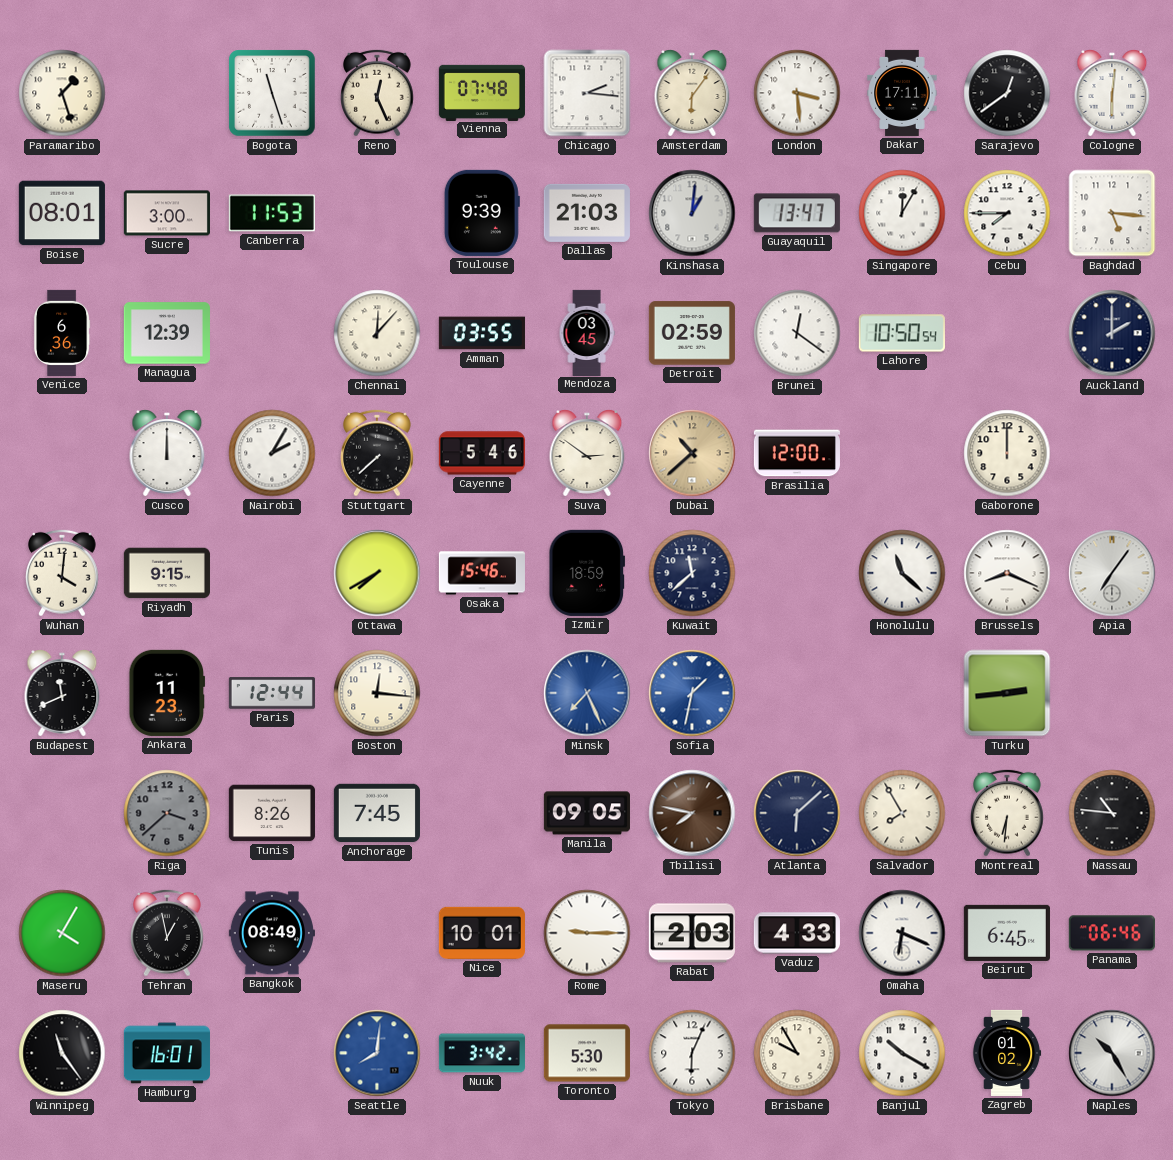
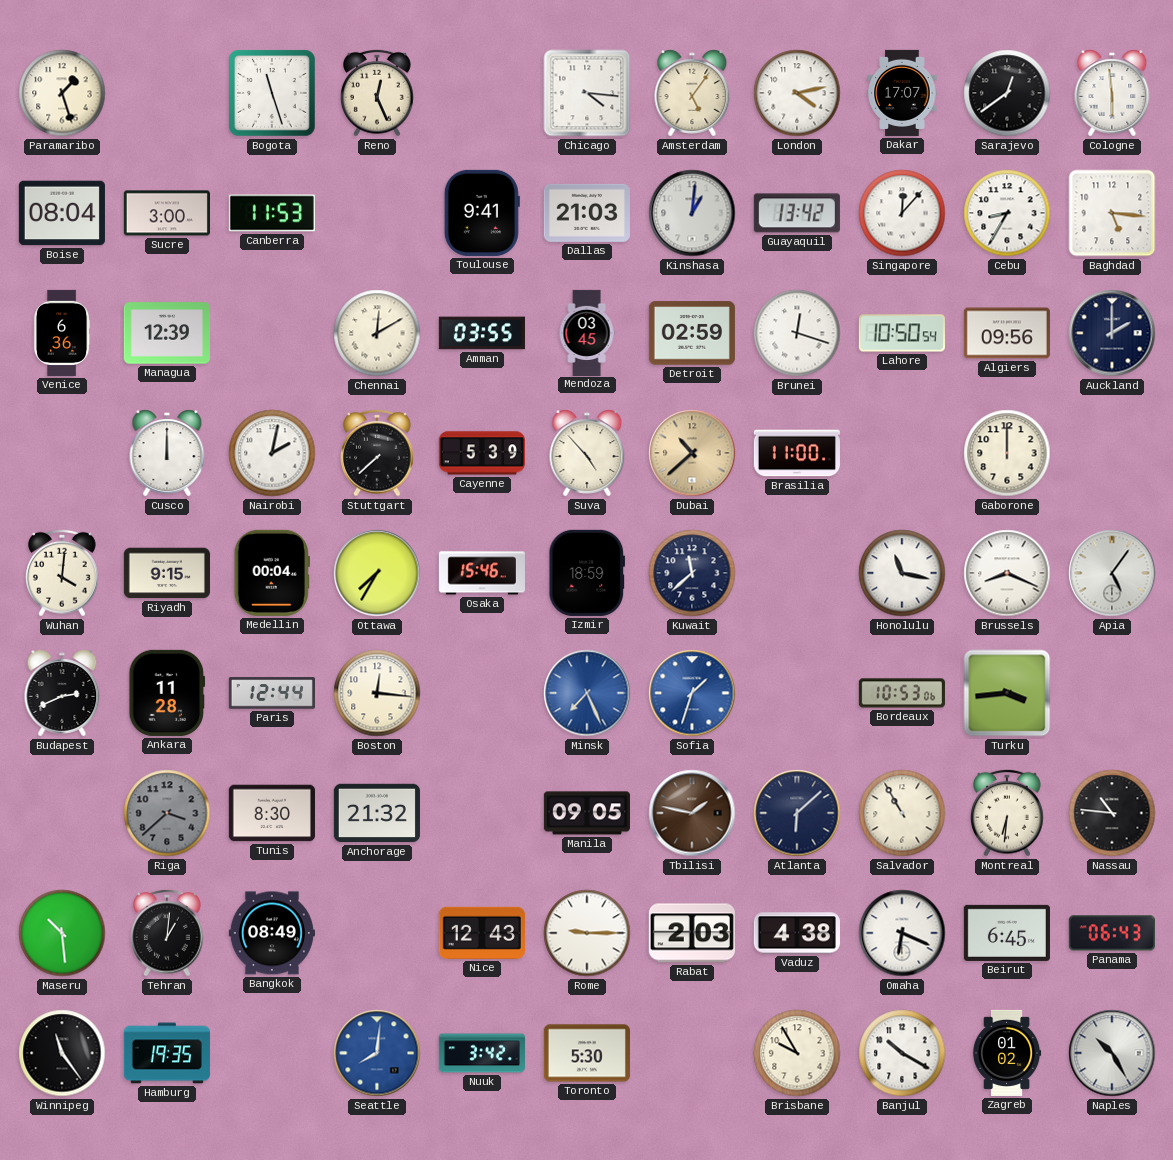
Vienna: 07:48 -> none (482, 92)
Chicago: 2:16 -> 4:16 (587, 93)
Amsterdam: 6:06 -> 5:06 (692, 93)
London: 3:29 -> 4:13 (797, 93)
Dakar: 17:11 -> 17:07 (902, 93)
Cologne: 6:01 -> 5:59 (1112, 93)
Boise: 08:01 -> 08:04 (62, 213)
Toulouse: 9:39 -> 9:41 (482, 213)
Guayaquil: 13:47 -> 13:42 (797, 213)
Singapore: 12:05 -> 12:07 (902, 213)
Cebu: 7:45 -> 8:35 (1007, 213)
Chennai: 12:07 -> 12:10 (377, 333)
Brunei: 12:21 -> 12:18 (797, 333)
Algiers: none -> 09:56 (1007, 333)
Nairobi: 2:05 -> 2:02 (272, 453)
Cayenne: 5:46 -> 5:39 (482, 453)
Suva: 2:51 -> 4:53 (587, 453)
Brasilia: 12:00 -> 11:00 (797, 453)
Medellin: none -> 00:04 (272, 573)
Ottawa: 7:40 -> 7:35 (377, 573)
Honolulu: 11:22 -> 11:17 (902, 573)
Apia: 7:06 -> 5:06 (1112, 573)
Budapest: 11:41 -> 2:41 (62, 693)
Ankara: 11:23 -> 11:28 (167, 693)
Sofia: 1:32 -> 1:33 (692, 693)
Bordeaux: none -> 10:53 (902, 693)
Turku: 2:44 -> 3:44 (1007, 693)
Tunis: 8:26 -> 8:30 (272, 813)
Anchorage: 7:45 -> 21:32 (377, 813)
Tbilisi: 7:47 -> 1:47 (692, 813)
Salvador: 7:55 -> 10:55 (902, 813)
Maseru: 4:05 -> 10:29 (62, 933)
Tehran: 12:58 -> 1:01 (168, 933)
Nice: 10:01 -> 12:43 (482, 933)
Vaduz: 4:33 -> 4:38 (797, 933)
Panama: 06:46 -> 06:43 (1112, 933)
Hamburg: 16:01 -> 19:35 (167, 1053)
Tokyo: 6:04 -> none (692, 1053)
